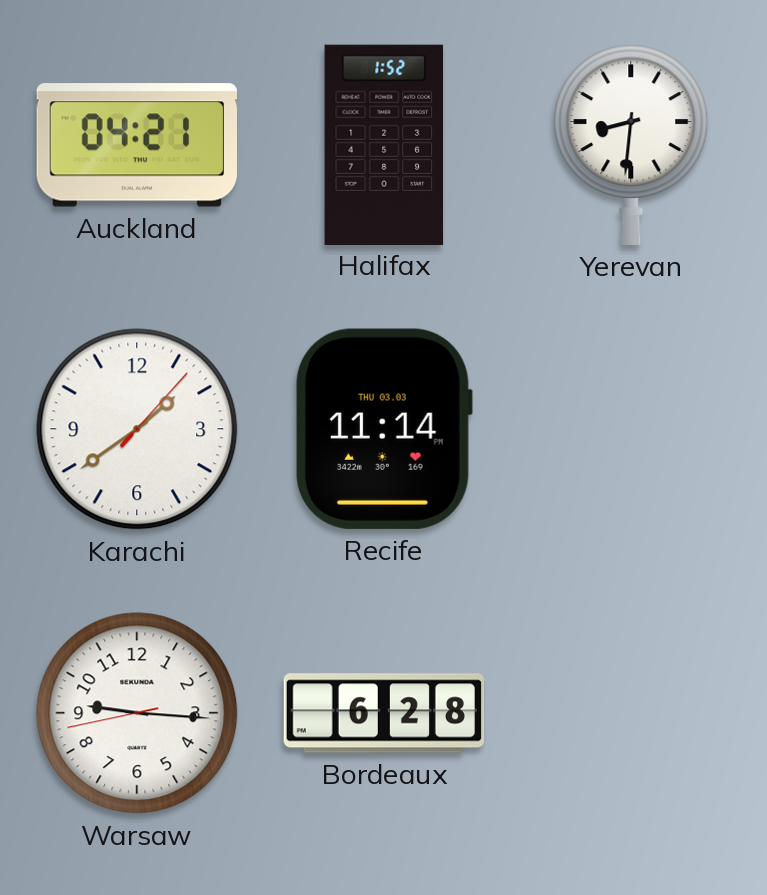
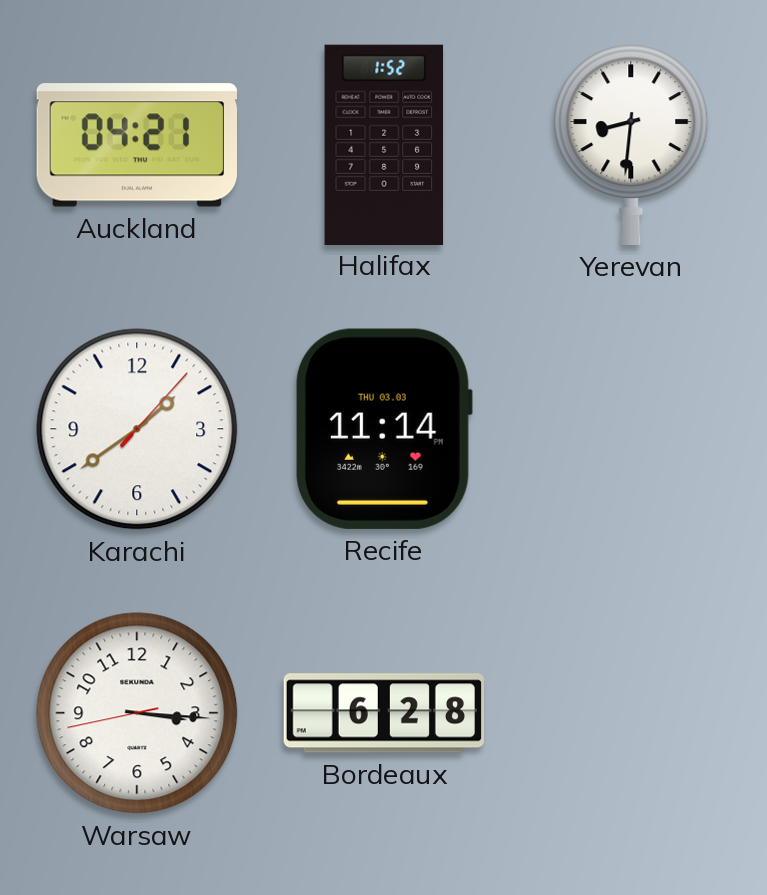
Warsaw: 9:15 -> 3:15 (137, 713)
